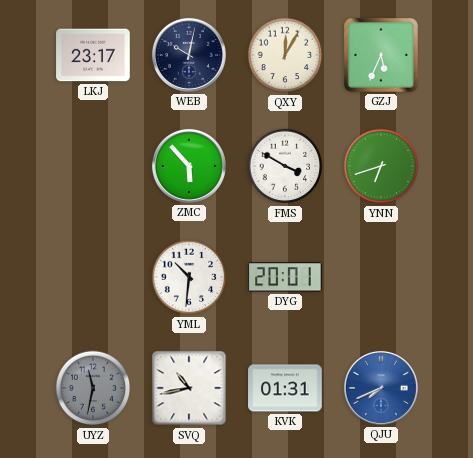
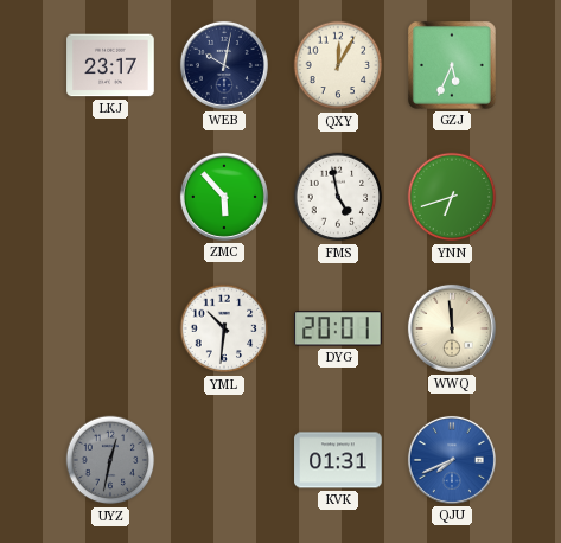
FMS: 3:50 -> 4:58 (338, 197)
WWQ: none -> 11:59 (452, 328)
UYZ: 11:32 -> 12:32 (110, 460)
SVQ: 10:43 -> none (189, 388)
